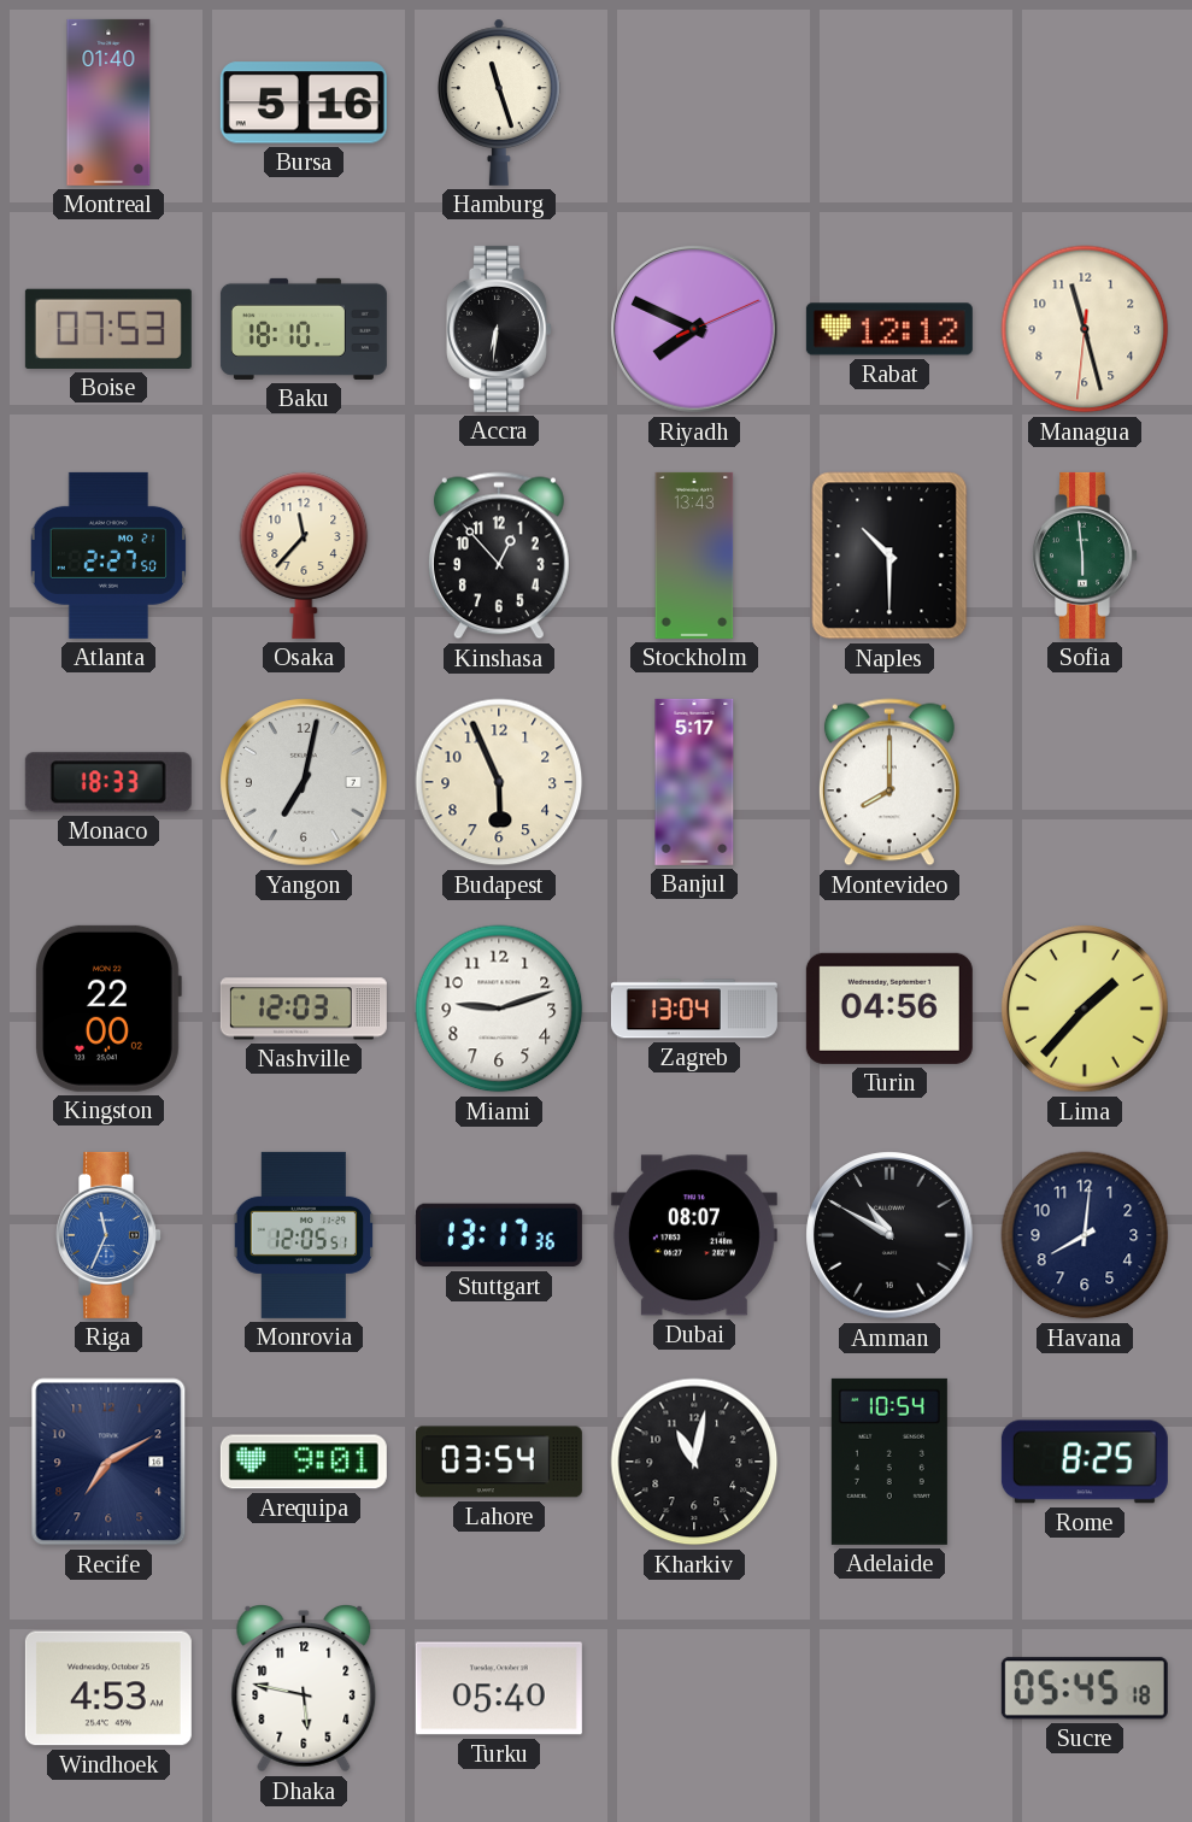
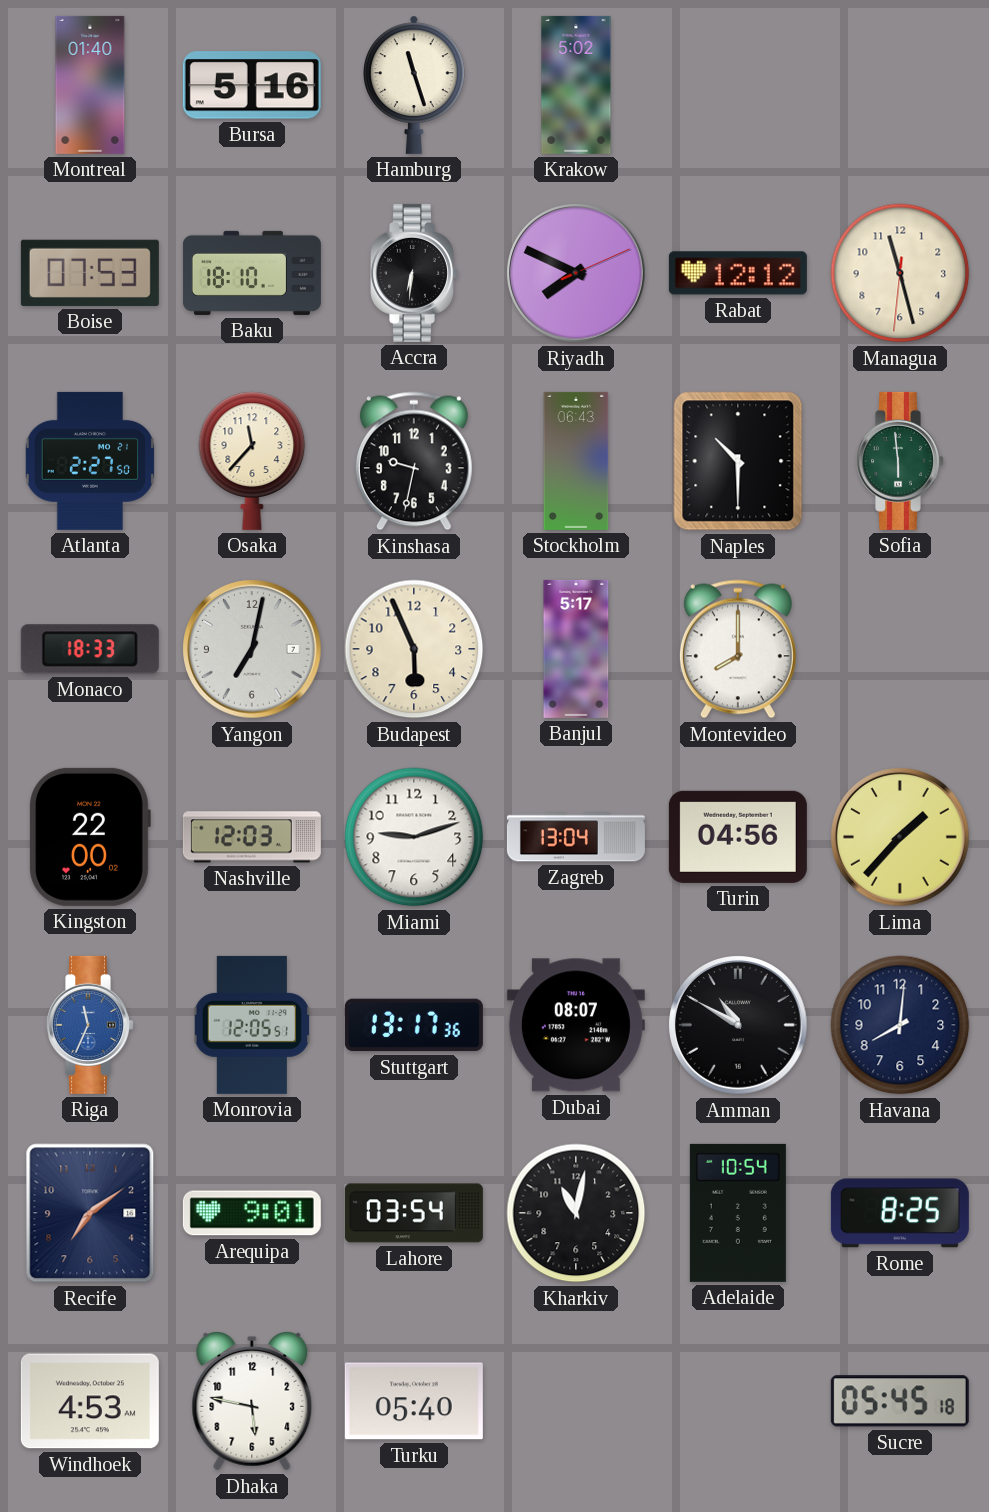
Krakow: none -> 5:02 (576, 85)
Kinshasa: 12:53 -> 9:32 (414, 461)
Stockholm: 13:43 -> 06:43 (576, 461)
Recife: 7:10 -> 7:09 (90, 1213)
